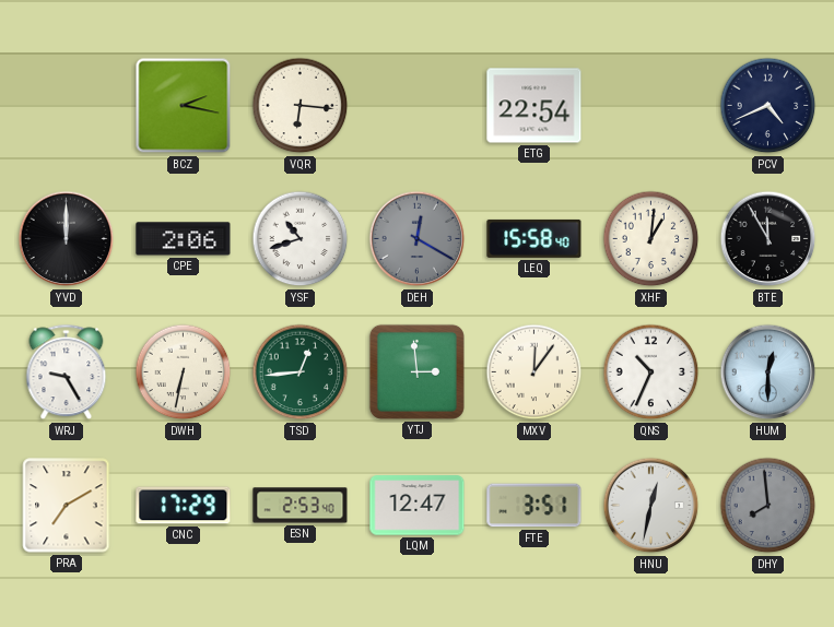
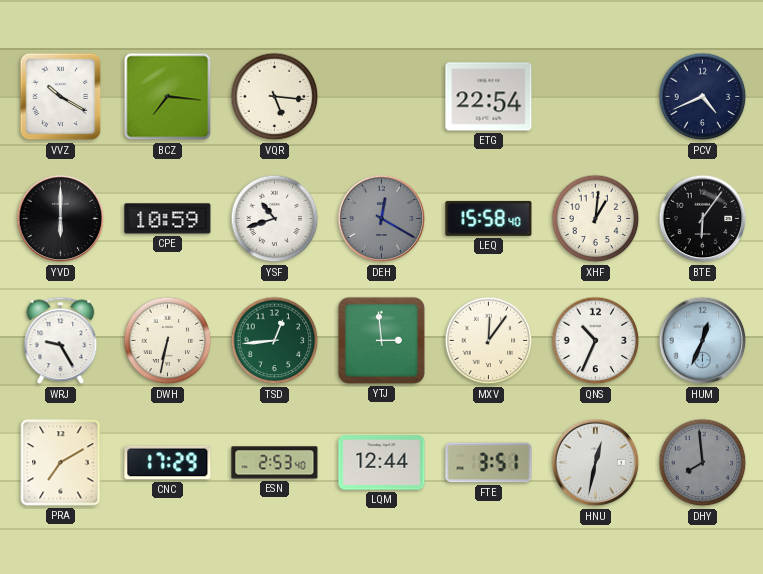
VVZ: none -> 10:20 (61, 97)
BCZ: 2:17 -> 7:16 (168, 97)
VQR: 6:16 -> 5:16 (275, 97)
YVD: 12:00 -> 6:00 (61, 219)
CPE: 2:06 -> 10:59 (168, 219)
BTE: 11:55 -> 6:06 (703, 219)
HUM: 12:30 -> 12:34 (703, 341)
LQM: 12:47 -> 12:44 (382, 463)
